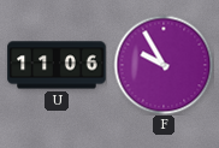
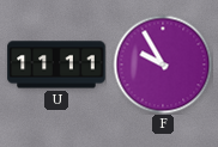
U: 11:06 -> 11:11 (56, 65)
